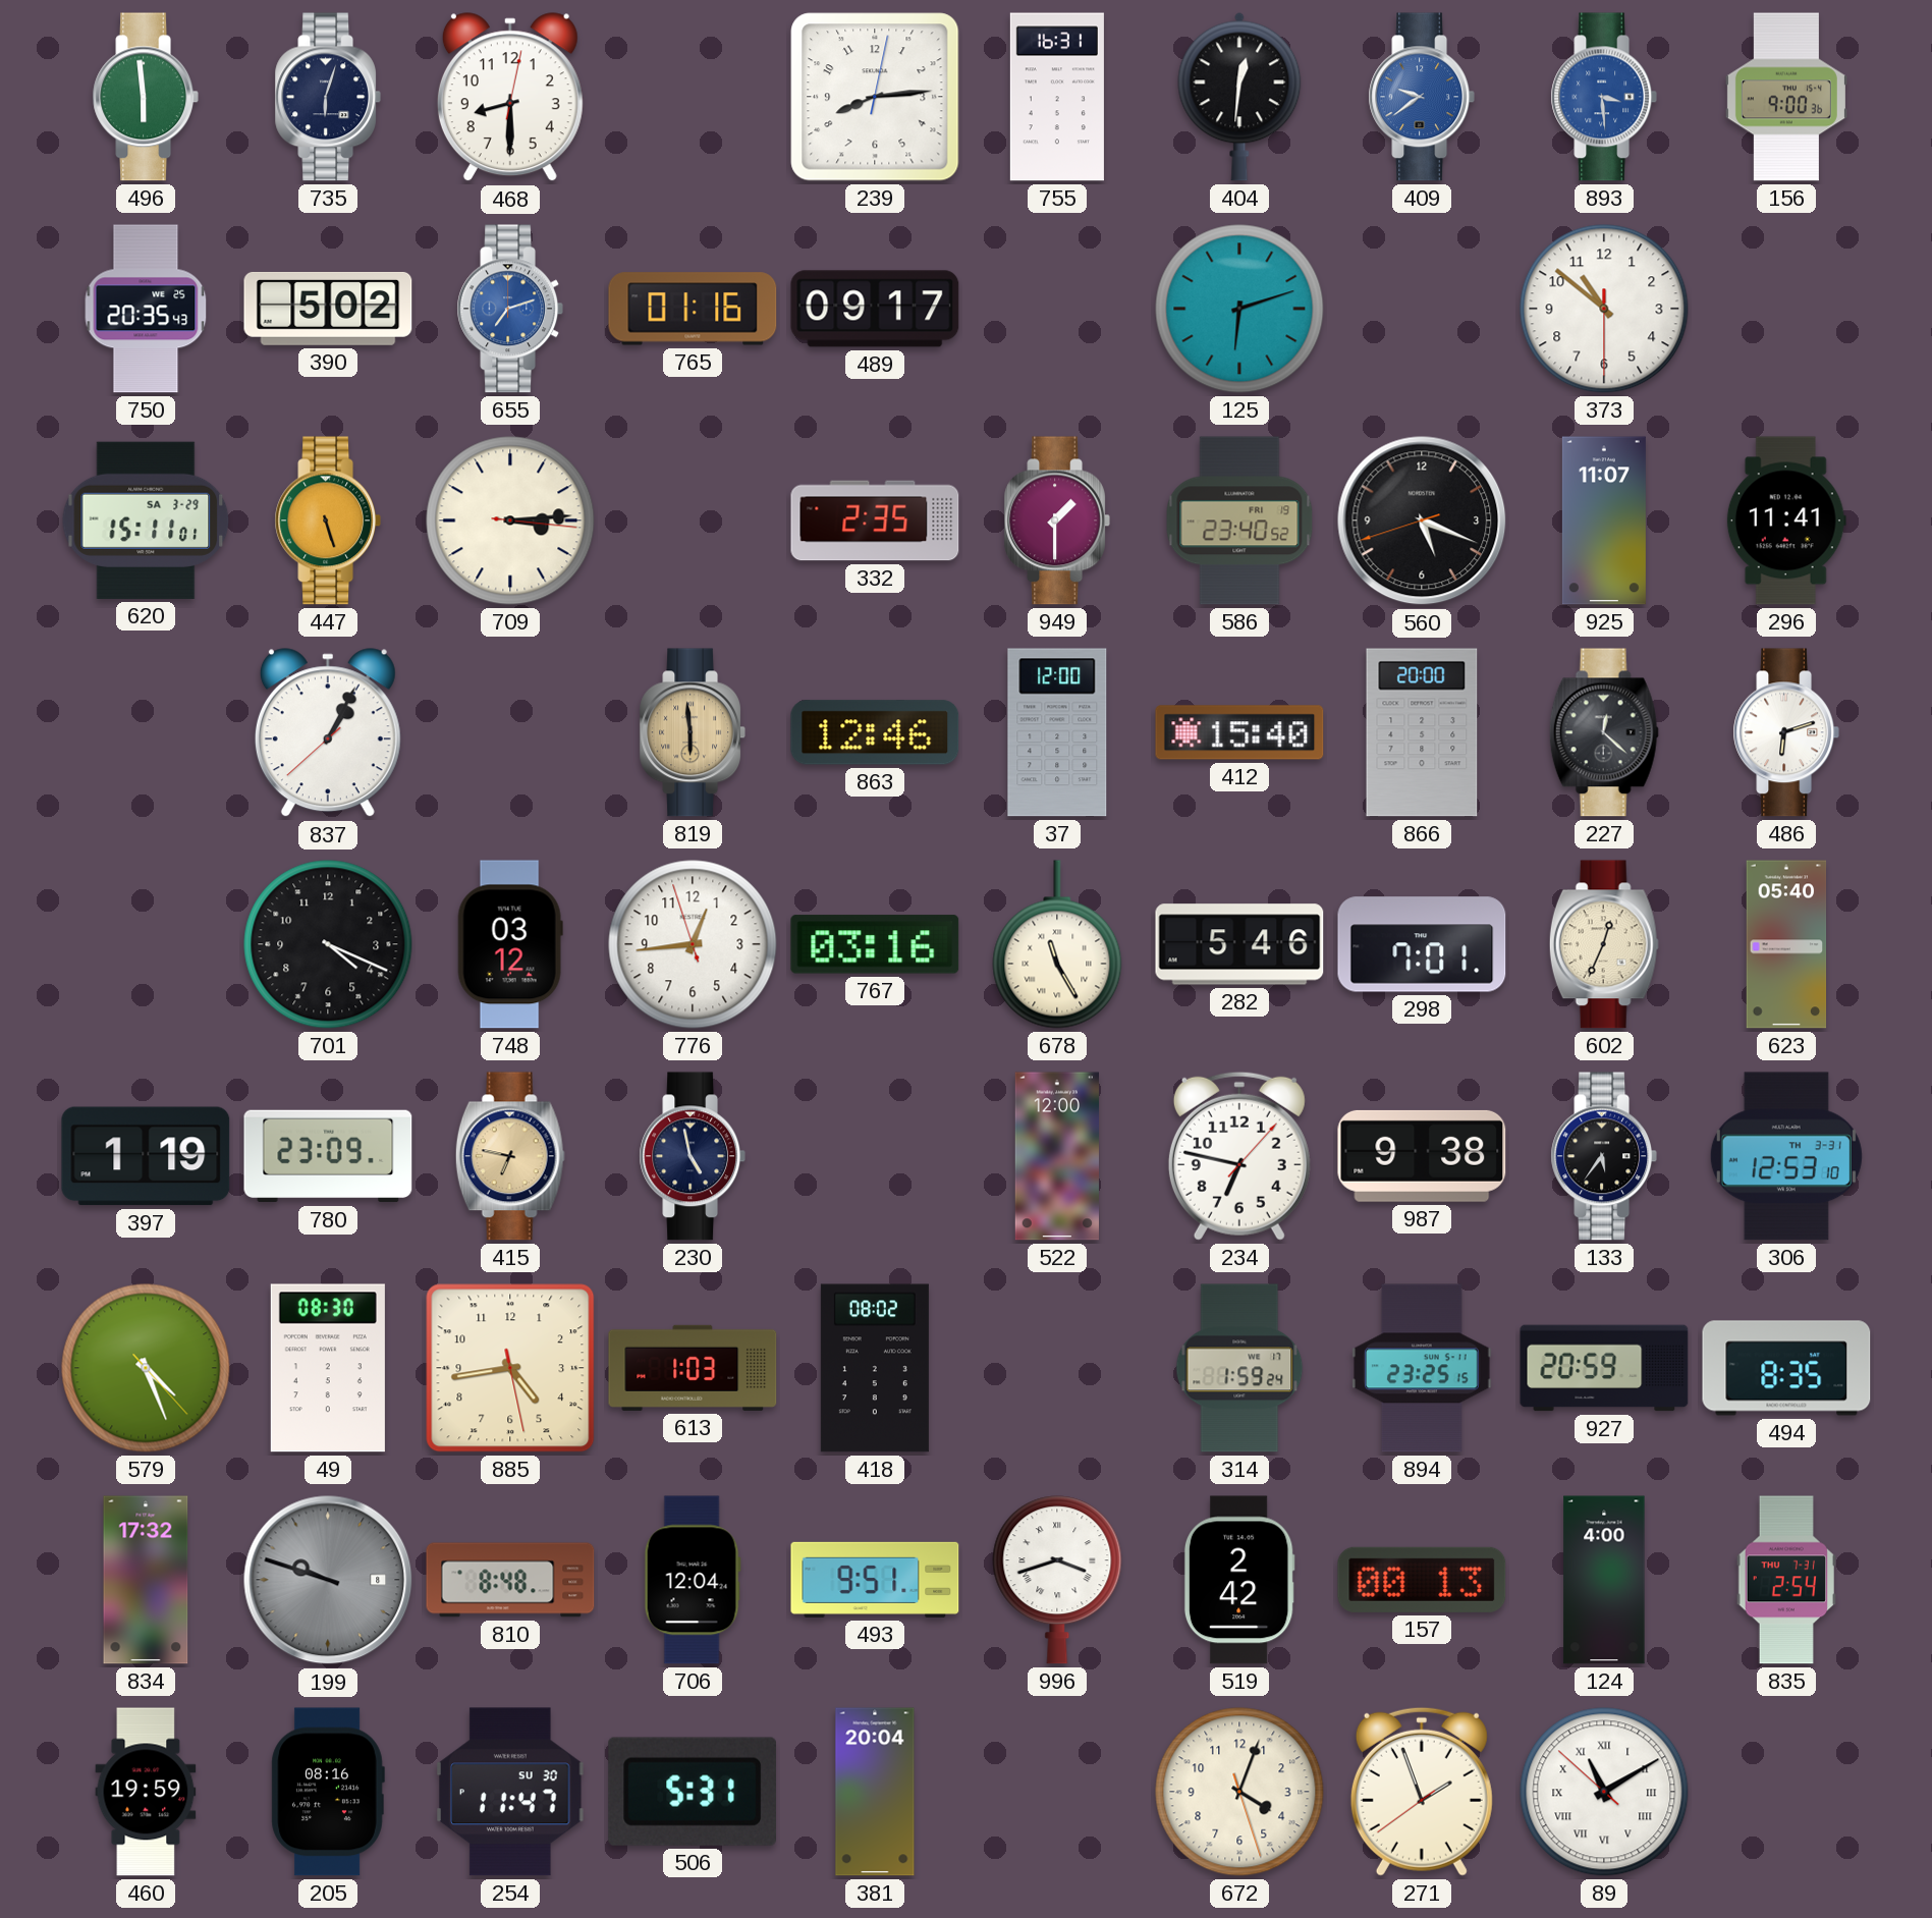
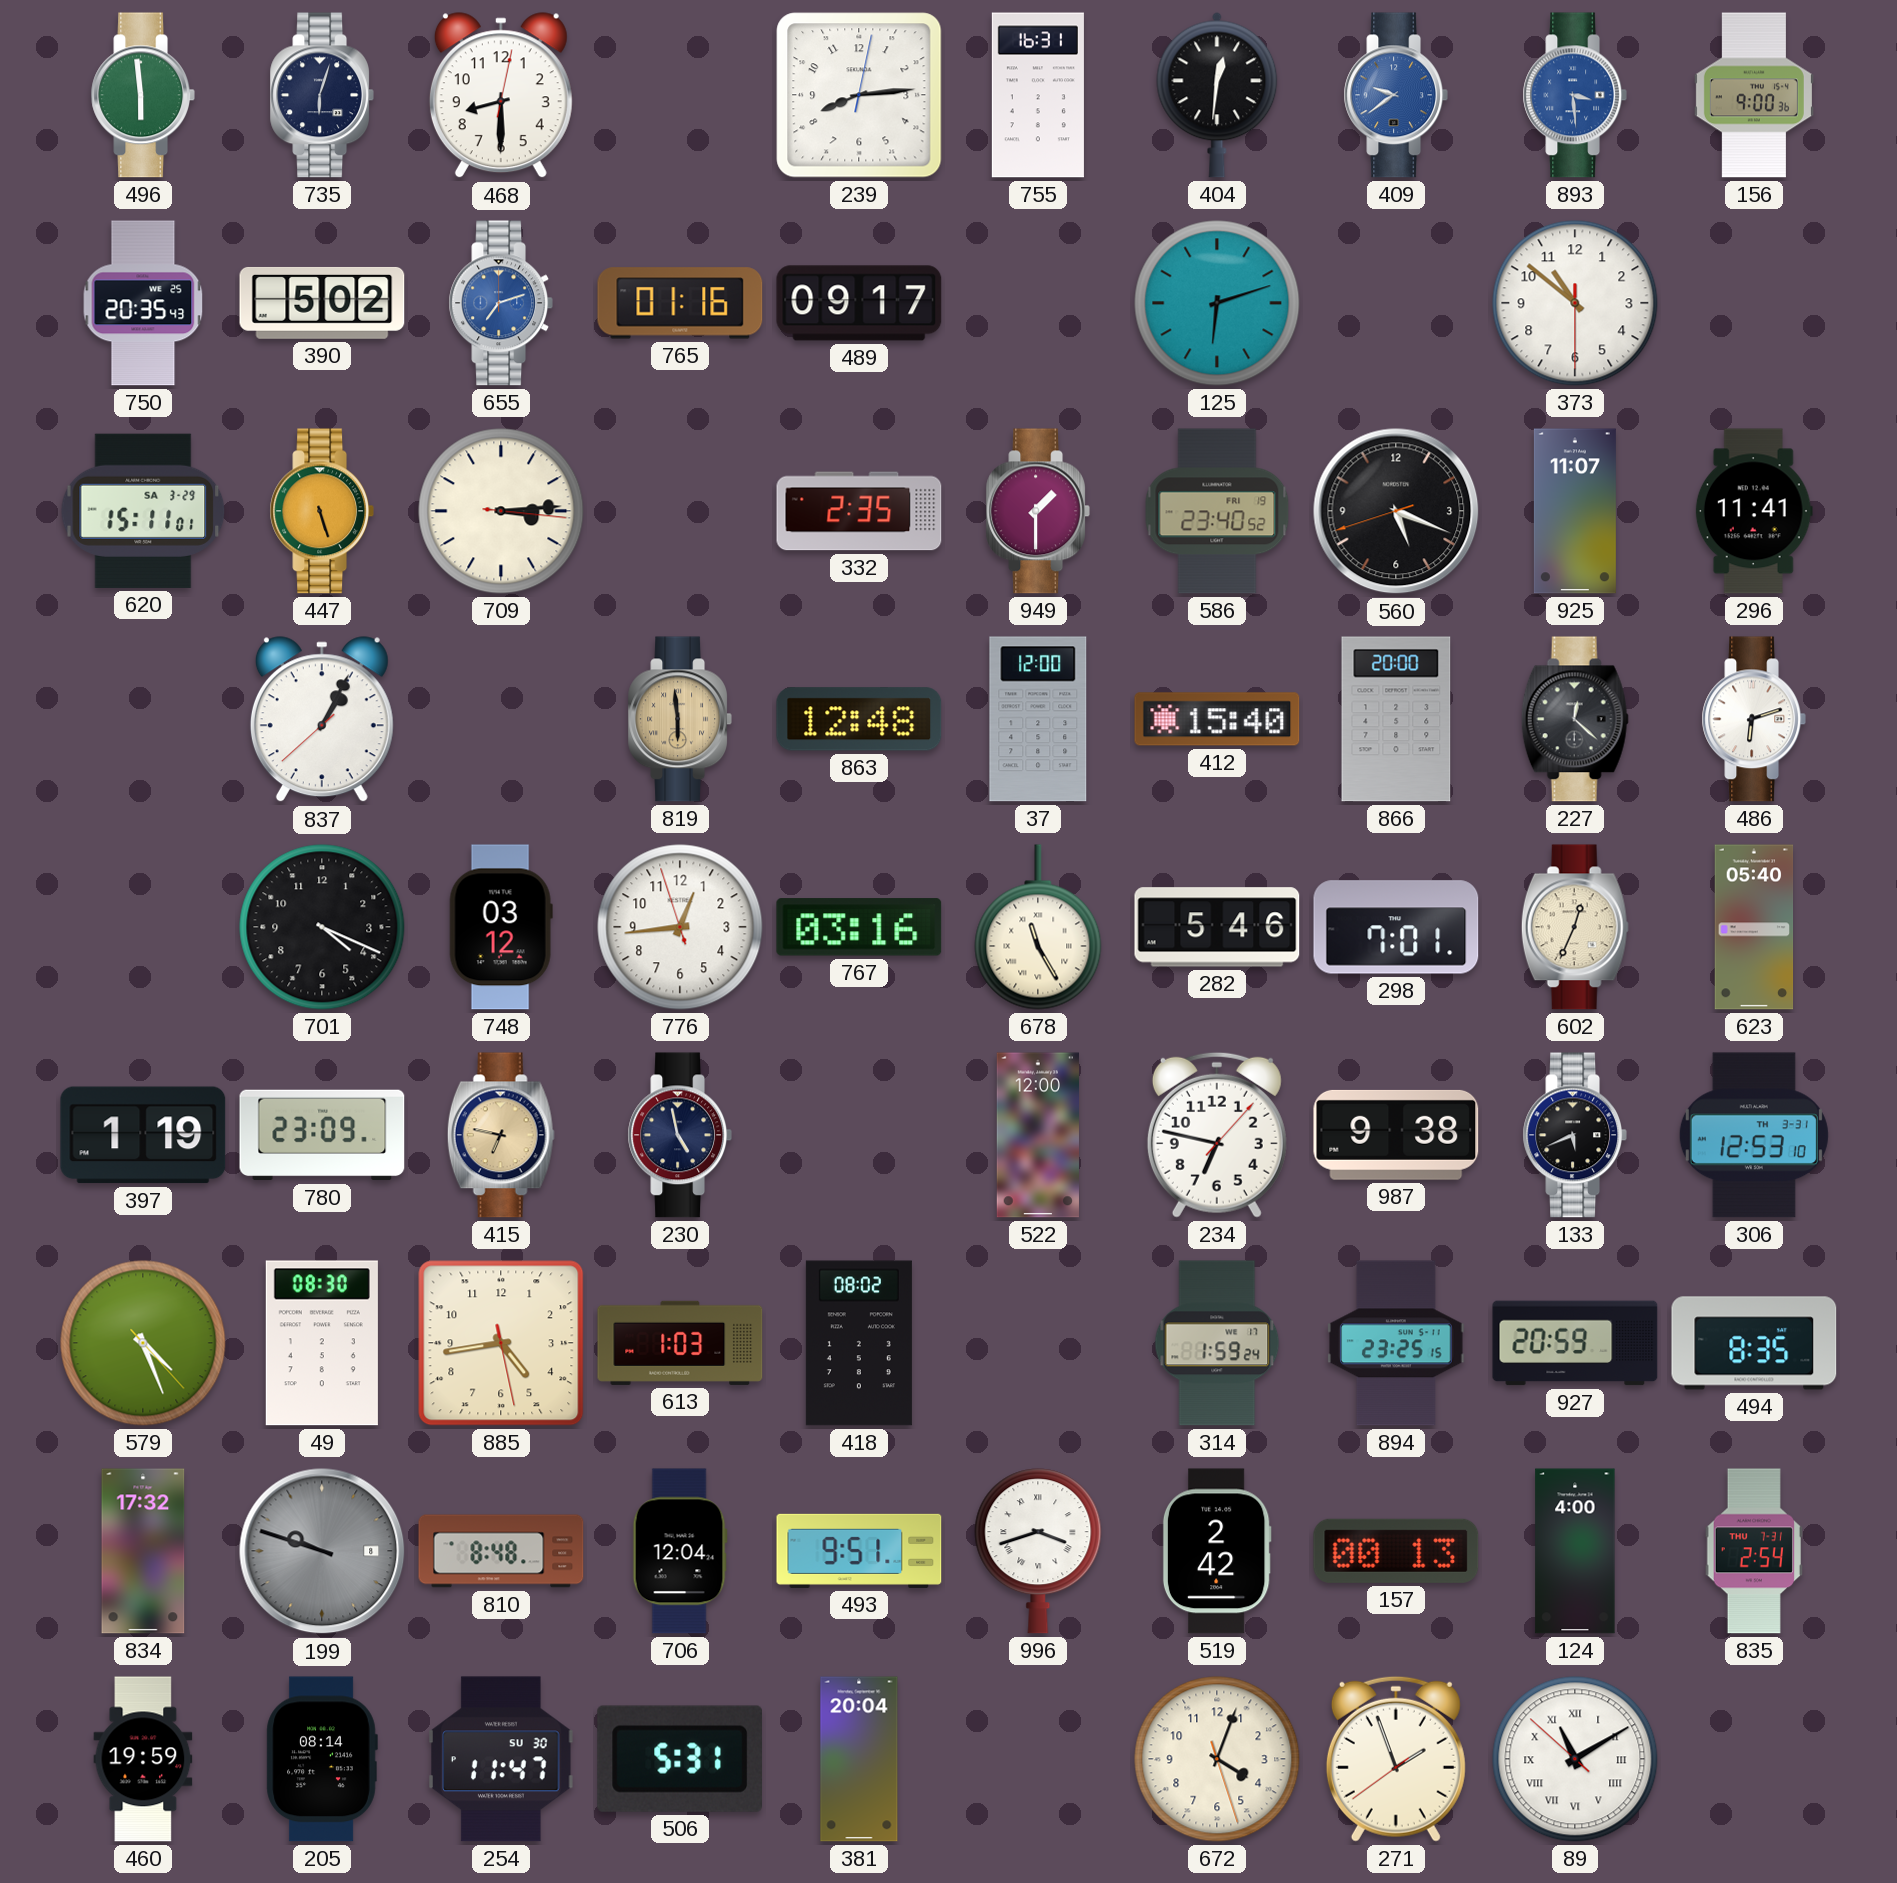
863: 12:46 -> 12:48 (859, 719)
133: 5:36 -> 5:41 (1574, 1135)
205: 08:16 -> 08:14 (322, 1759)
